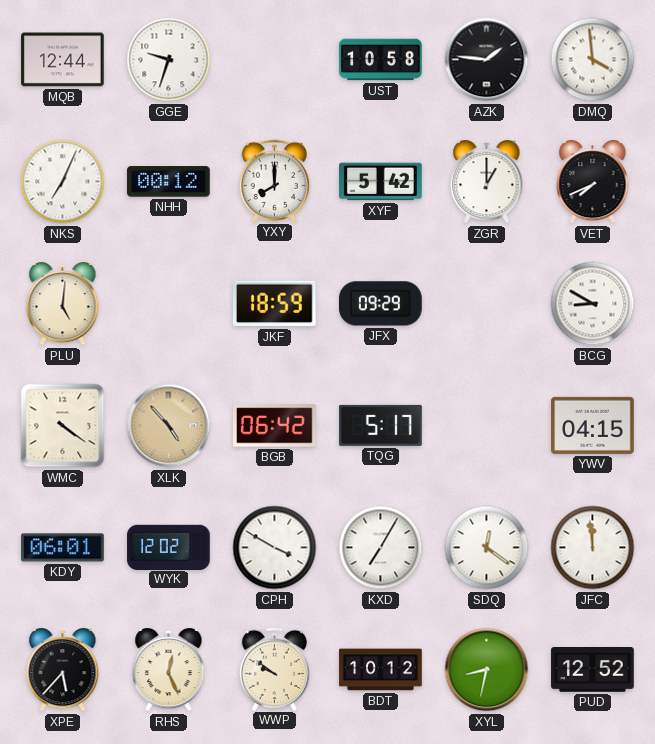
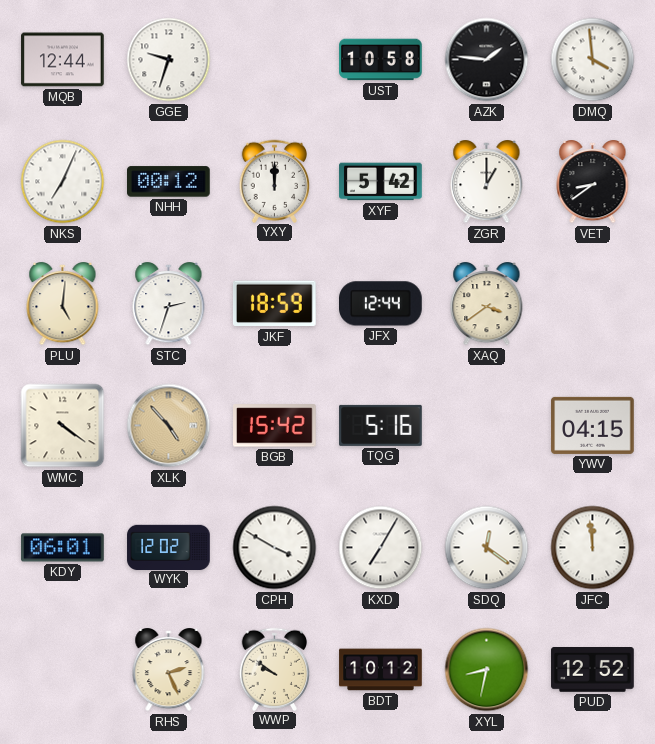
YXY: 8:00 -> 12:00 (275, 181)
VET: 7:41 -> 8:39 (593, 183)
STC: none -> 2:33 (169, 305)
JFX: 09:29 -> 12:44 (381, 304)
XAQ: none -> 3:39 (487, 305)
BCG: 8:50 -> none (593, 304)
BGB: 06:42 -> 15:42 (275, 426)
TQG: 5:17 -> 5:16 (381, 425)
XPE: 5:37 -> none (63, 671)
RHS: 12:26 -> 2:26 (169, 671)
